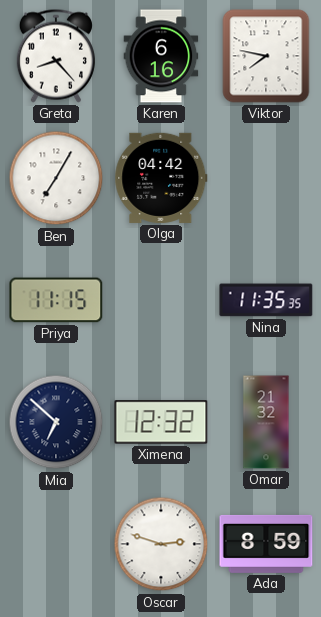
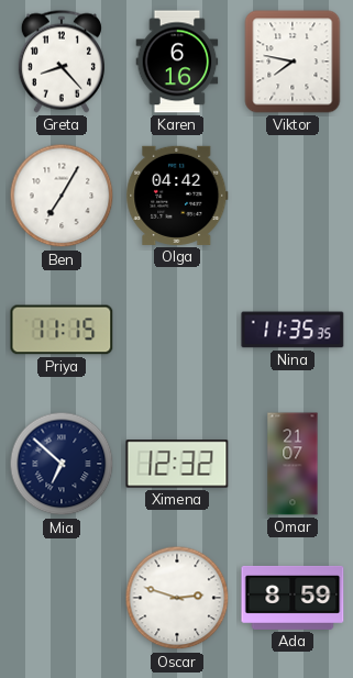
Omar: 21:32 -> 21:07 (293, 464)
